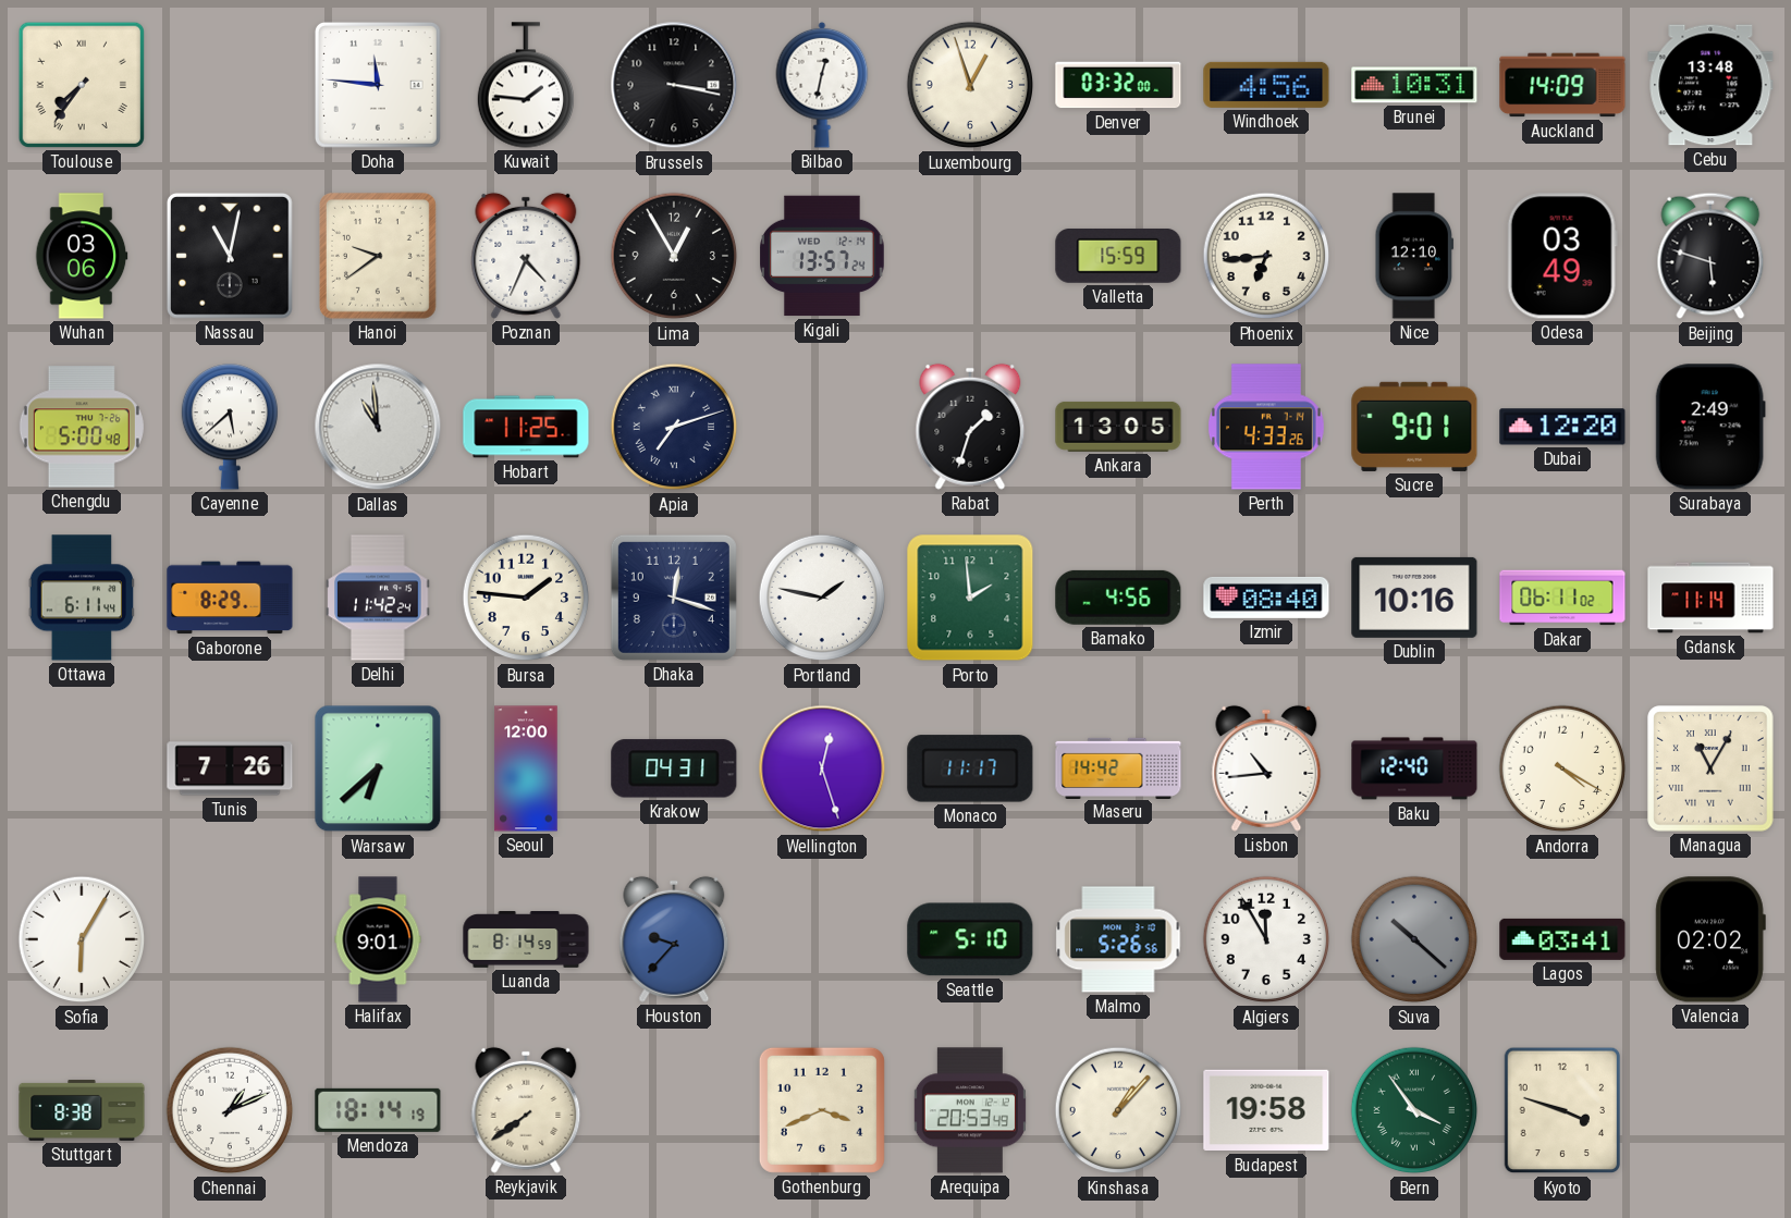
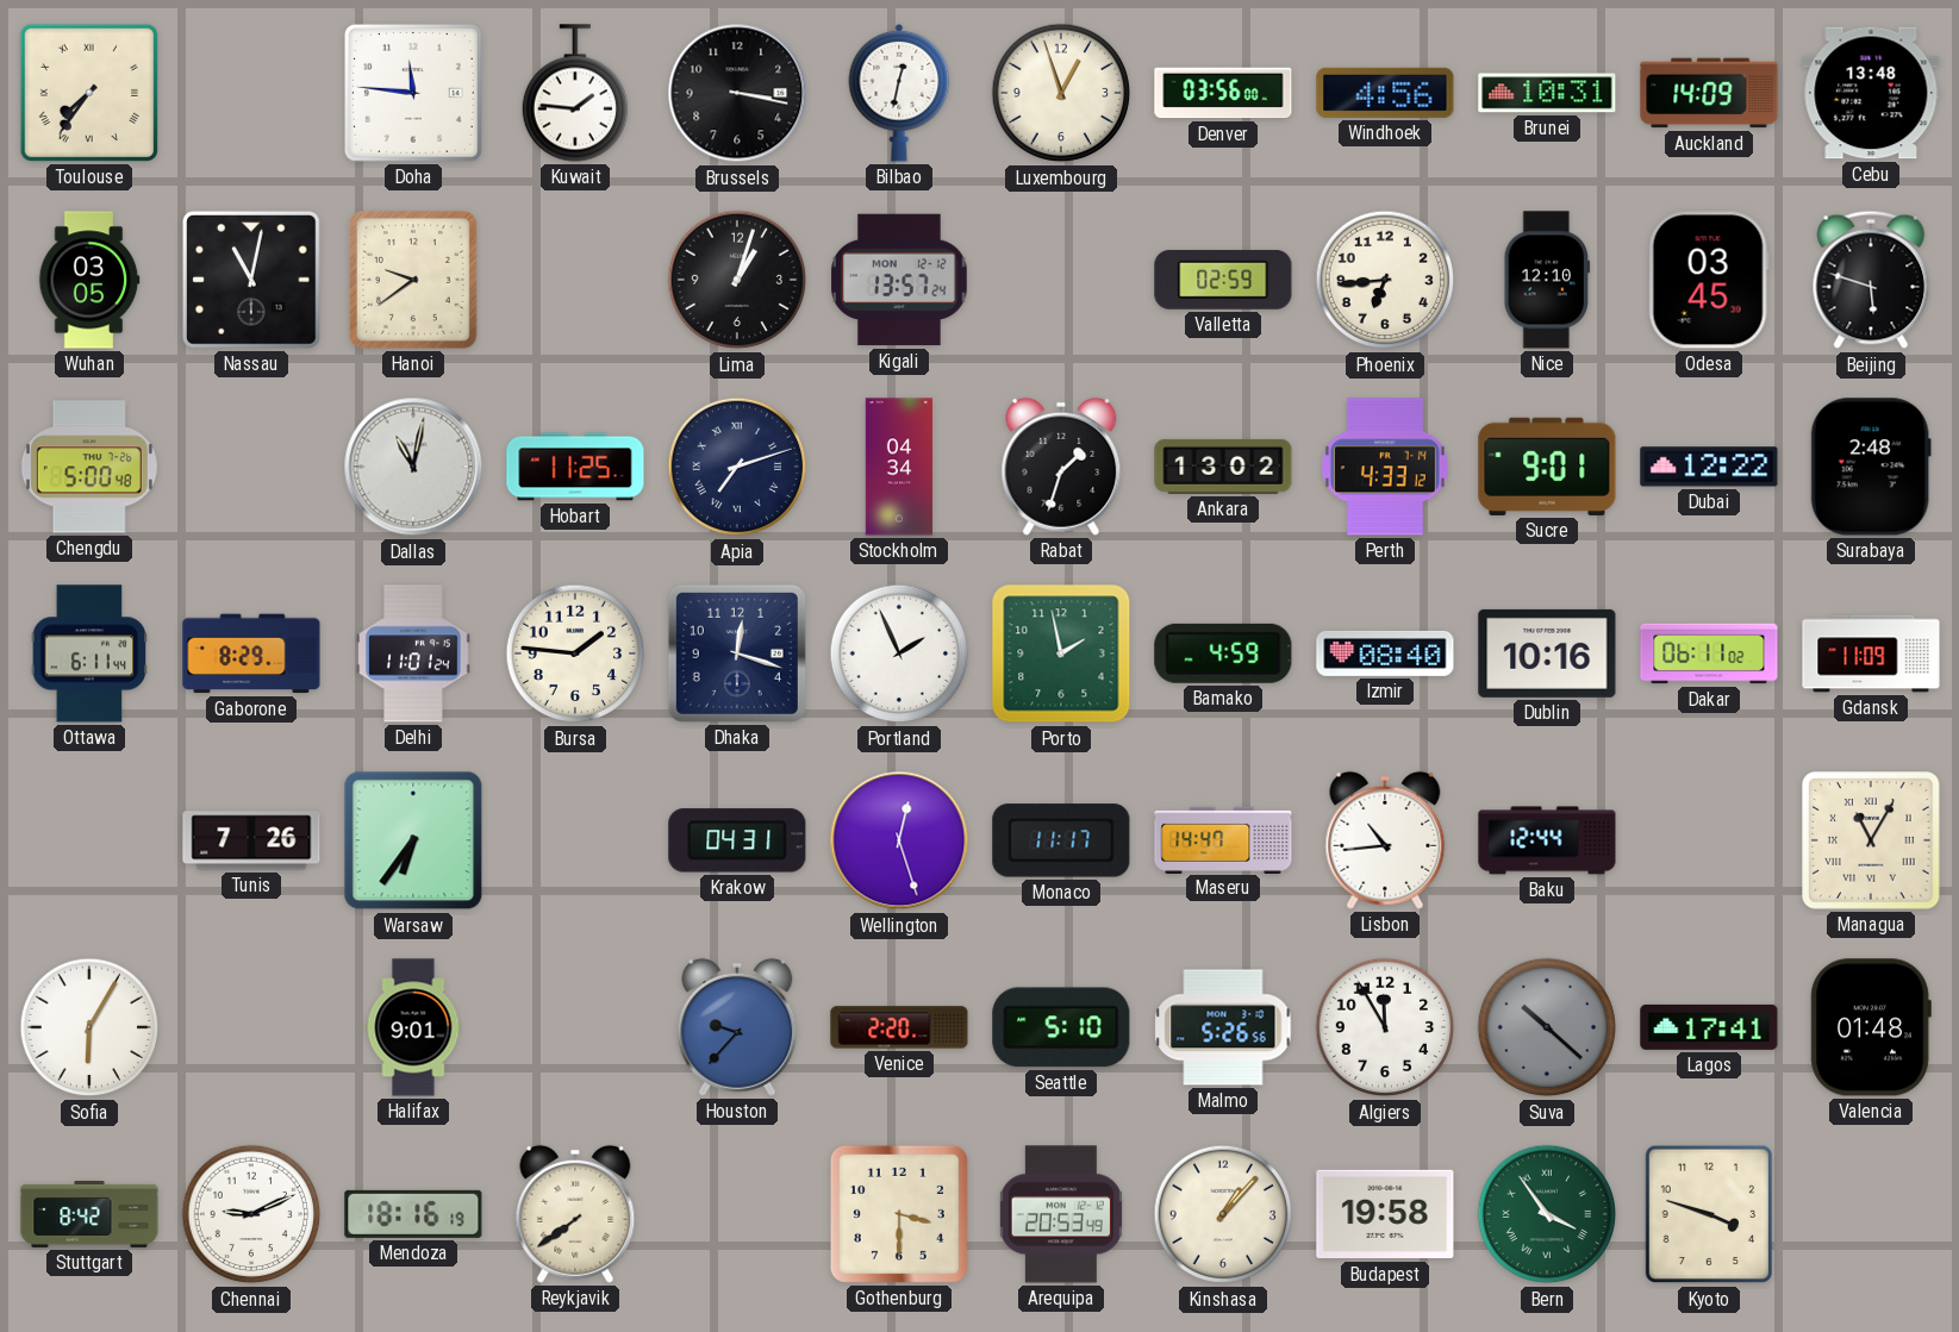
Denver: 03:32 -> 03:56 (1223, 93)
Wuhan: 03:06 -> 03:05 (89, 280)
Poznan: 4:34 -> none (526, 256)
Lima: 12:55 -> 1:03 (737, 280)
Kigali date: WED 12-14 -> MON 12-12 (899, 280)
Valletta: 15:59 -> 02:59 (1223, 280)
Odesa: 03:49 -> 03:45 (1709, 280)
Cayenne: 5:38 -> none (229, 427)
Dallas: 10:59 -> 11:02 (413, 467)
Stockholm: none -> 04:34 (898, 467)
Ankara: 13:05 -> 13:02 (1223, 467)
Perth: 4:33:26 -> 4:33:12 (1386, 467)
Dubai: 12:20 -> 12:22 (1709, 467)
Surabaya: 2:49 -> 2:48 (1871, 467)
Delhi: 11:42 -> 11:01 (413, 654)
Portland: 1:47 -> 1:56 (899, 654)
Porto: 1:59 -> 1:58 (1061, 654)
Bamako: 4:56 -> 4:59 (1223, 654)
Gdansk: 11:14 -> 11:09 (1871, 654)
Warsaw: 6:38 -> 6:36 (413, 840)
Seoul: 12:00 -> none (526, 768)
Maseru: 14:42 -> 14:47 (1223, 839)
Baku: 12:40 -> 12:44 (1547, 840)
Andorra: 4:20 -> none (1562, 768)
Luanda: 8:14 -> none (526, 940)
Venice: none -> 2:20 (899, 1027)
Lagos: 03:41 -> 17:41 (1709, 1027)
Valencia: 02:02 -> 01:48 (1871, 1027)
Stuttgart: 8:38 -> 8:42 (89, 1214)
Chennai: 1:11 -> 9:11 (251, 1214)
Mendoza: 18:14 -> 18:16 (413, 1214)
Gothenburg: 3:41 -> 3:30 (899, 1214)
